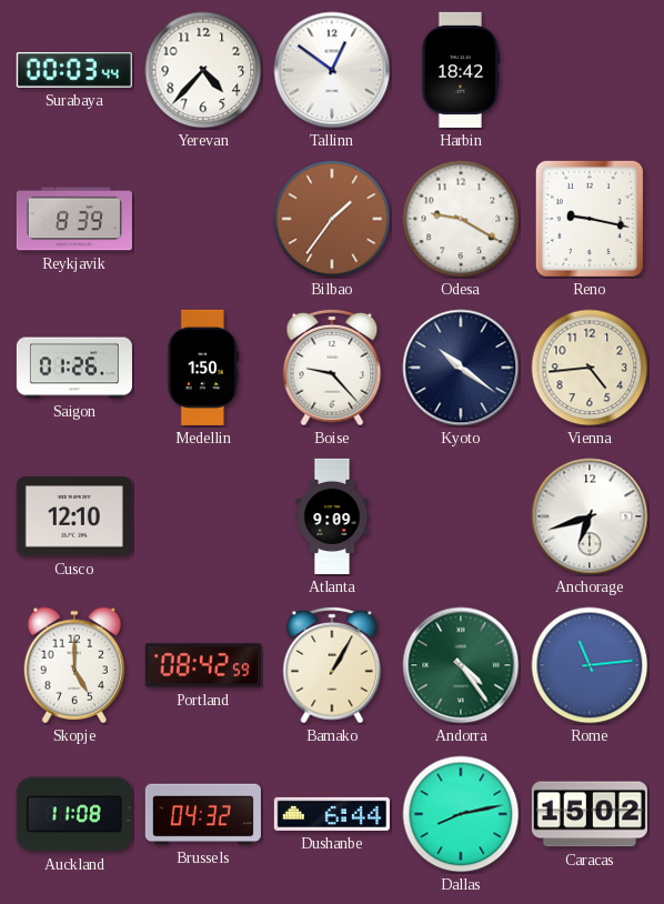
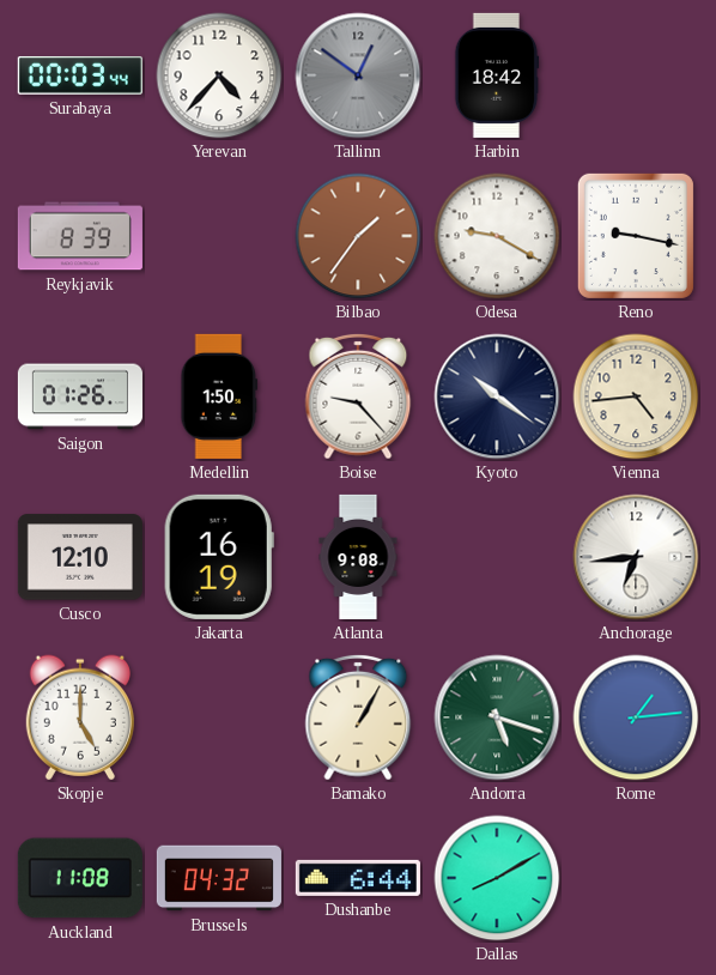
Tallinn dial: white -> grey (358, 75)
Jakarta: none -> 16:19 (219, 557)
Atlanta: 9:09 -> 9:08 (358, 557)
Anchorage: 6:42 -> 6:44 (636, 557)
Portland: 08:42 -> none (203, 665)
Andorra: 4:24 -> 5:18 (497, 717)
Rome: 11:14 -> 1:14 (636, 717)
Dallas: 8:13 -> 8:10 (497, 878)
Caracas: 15:02 -> none (590, 814)
